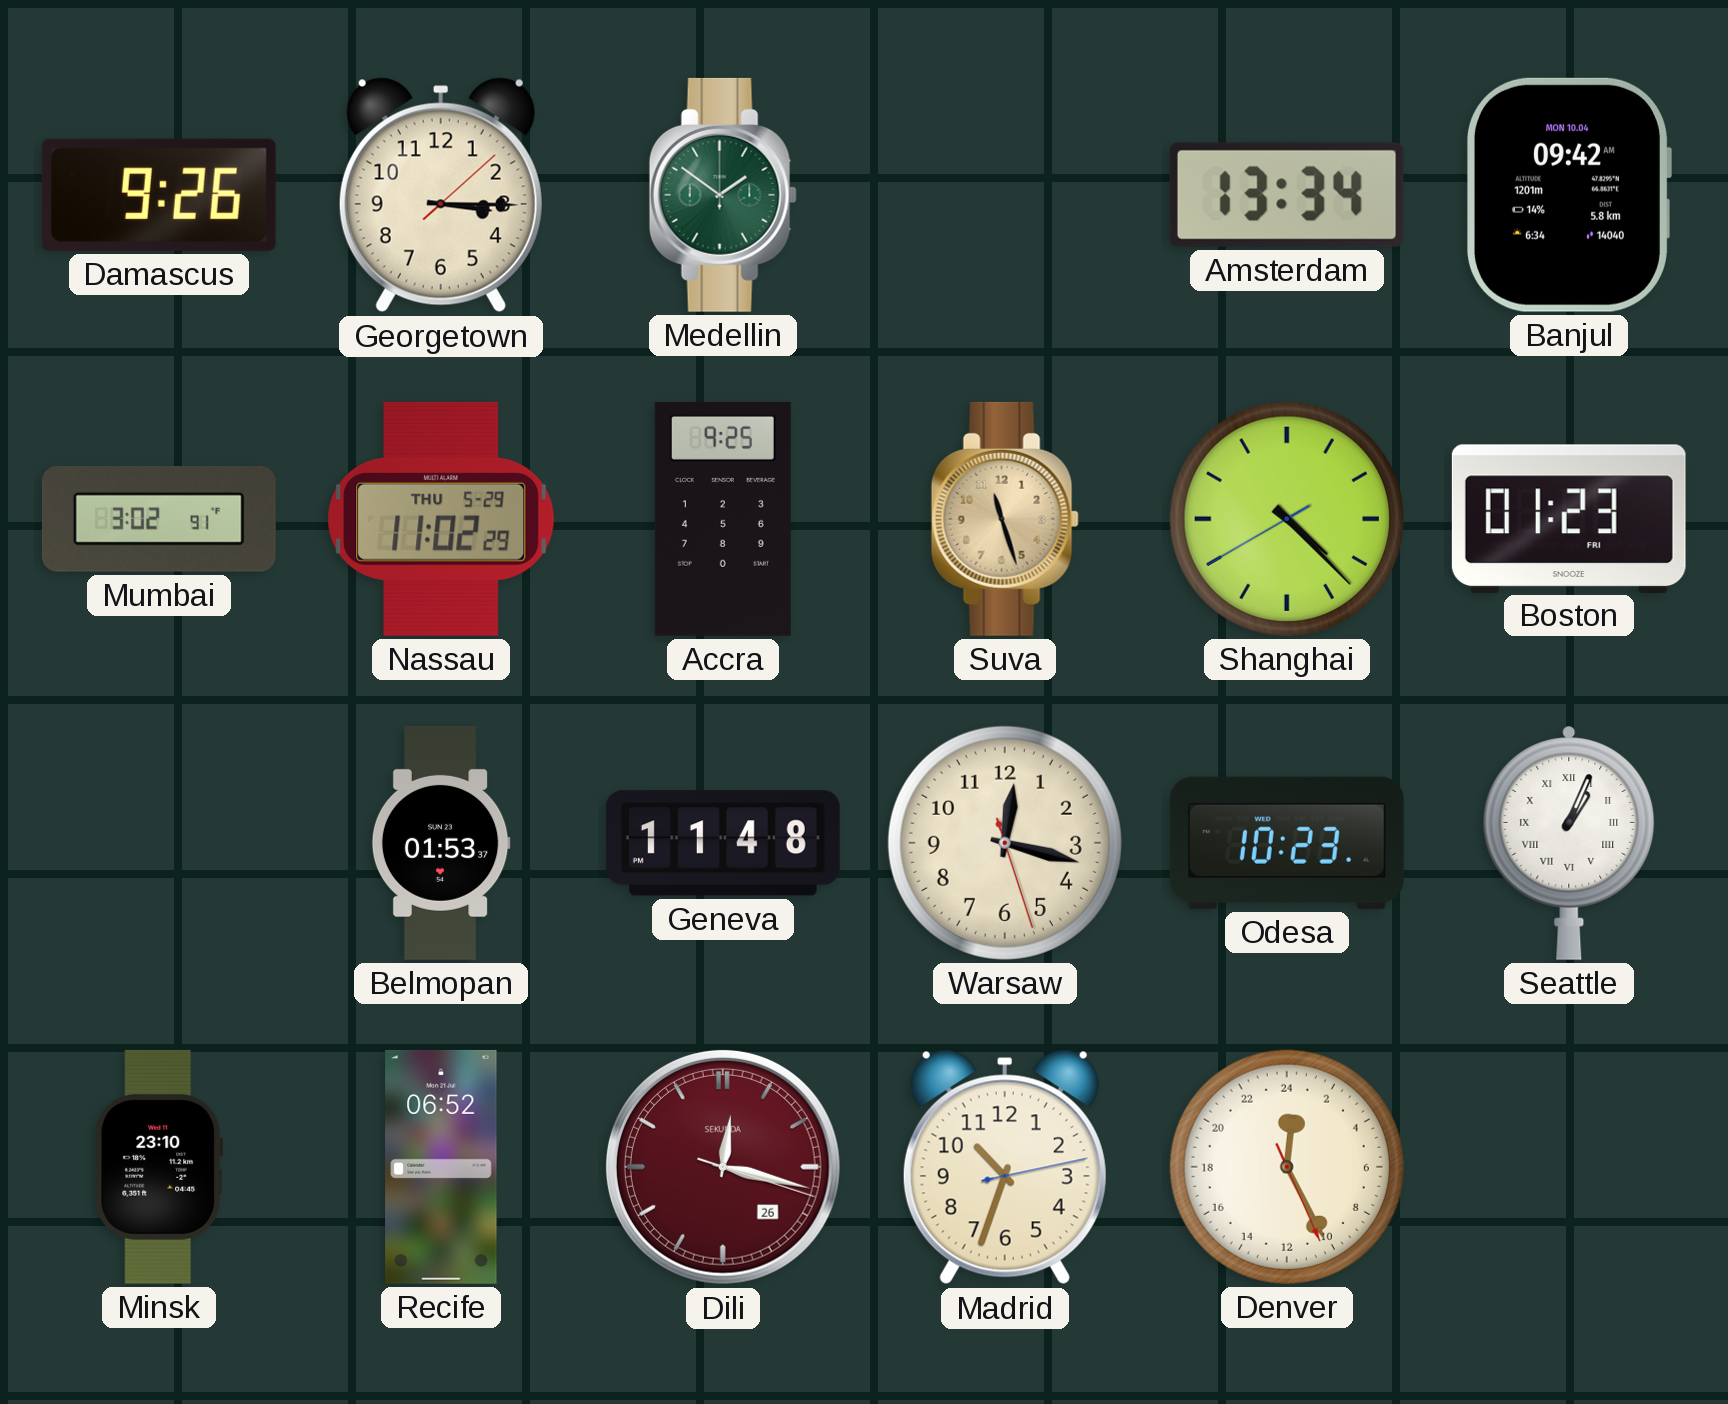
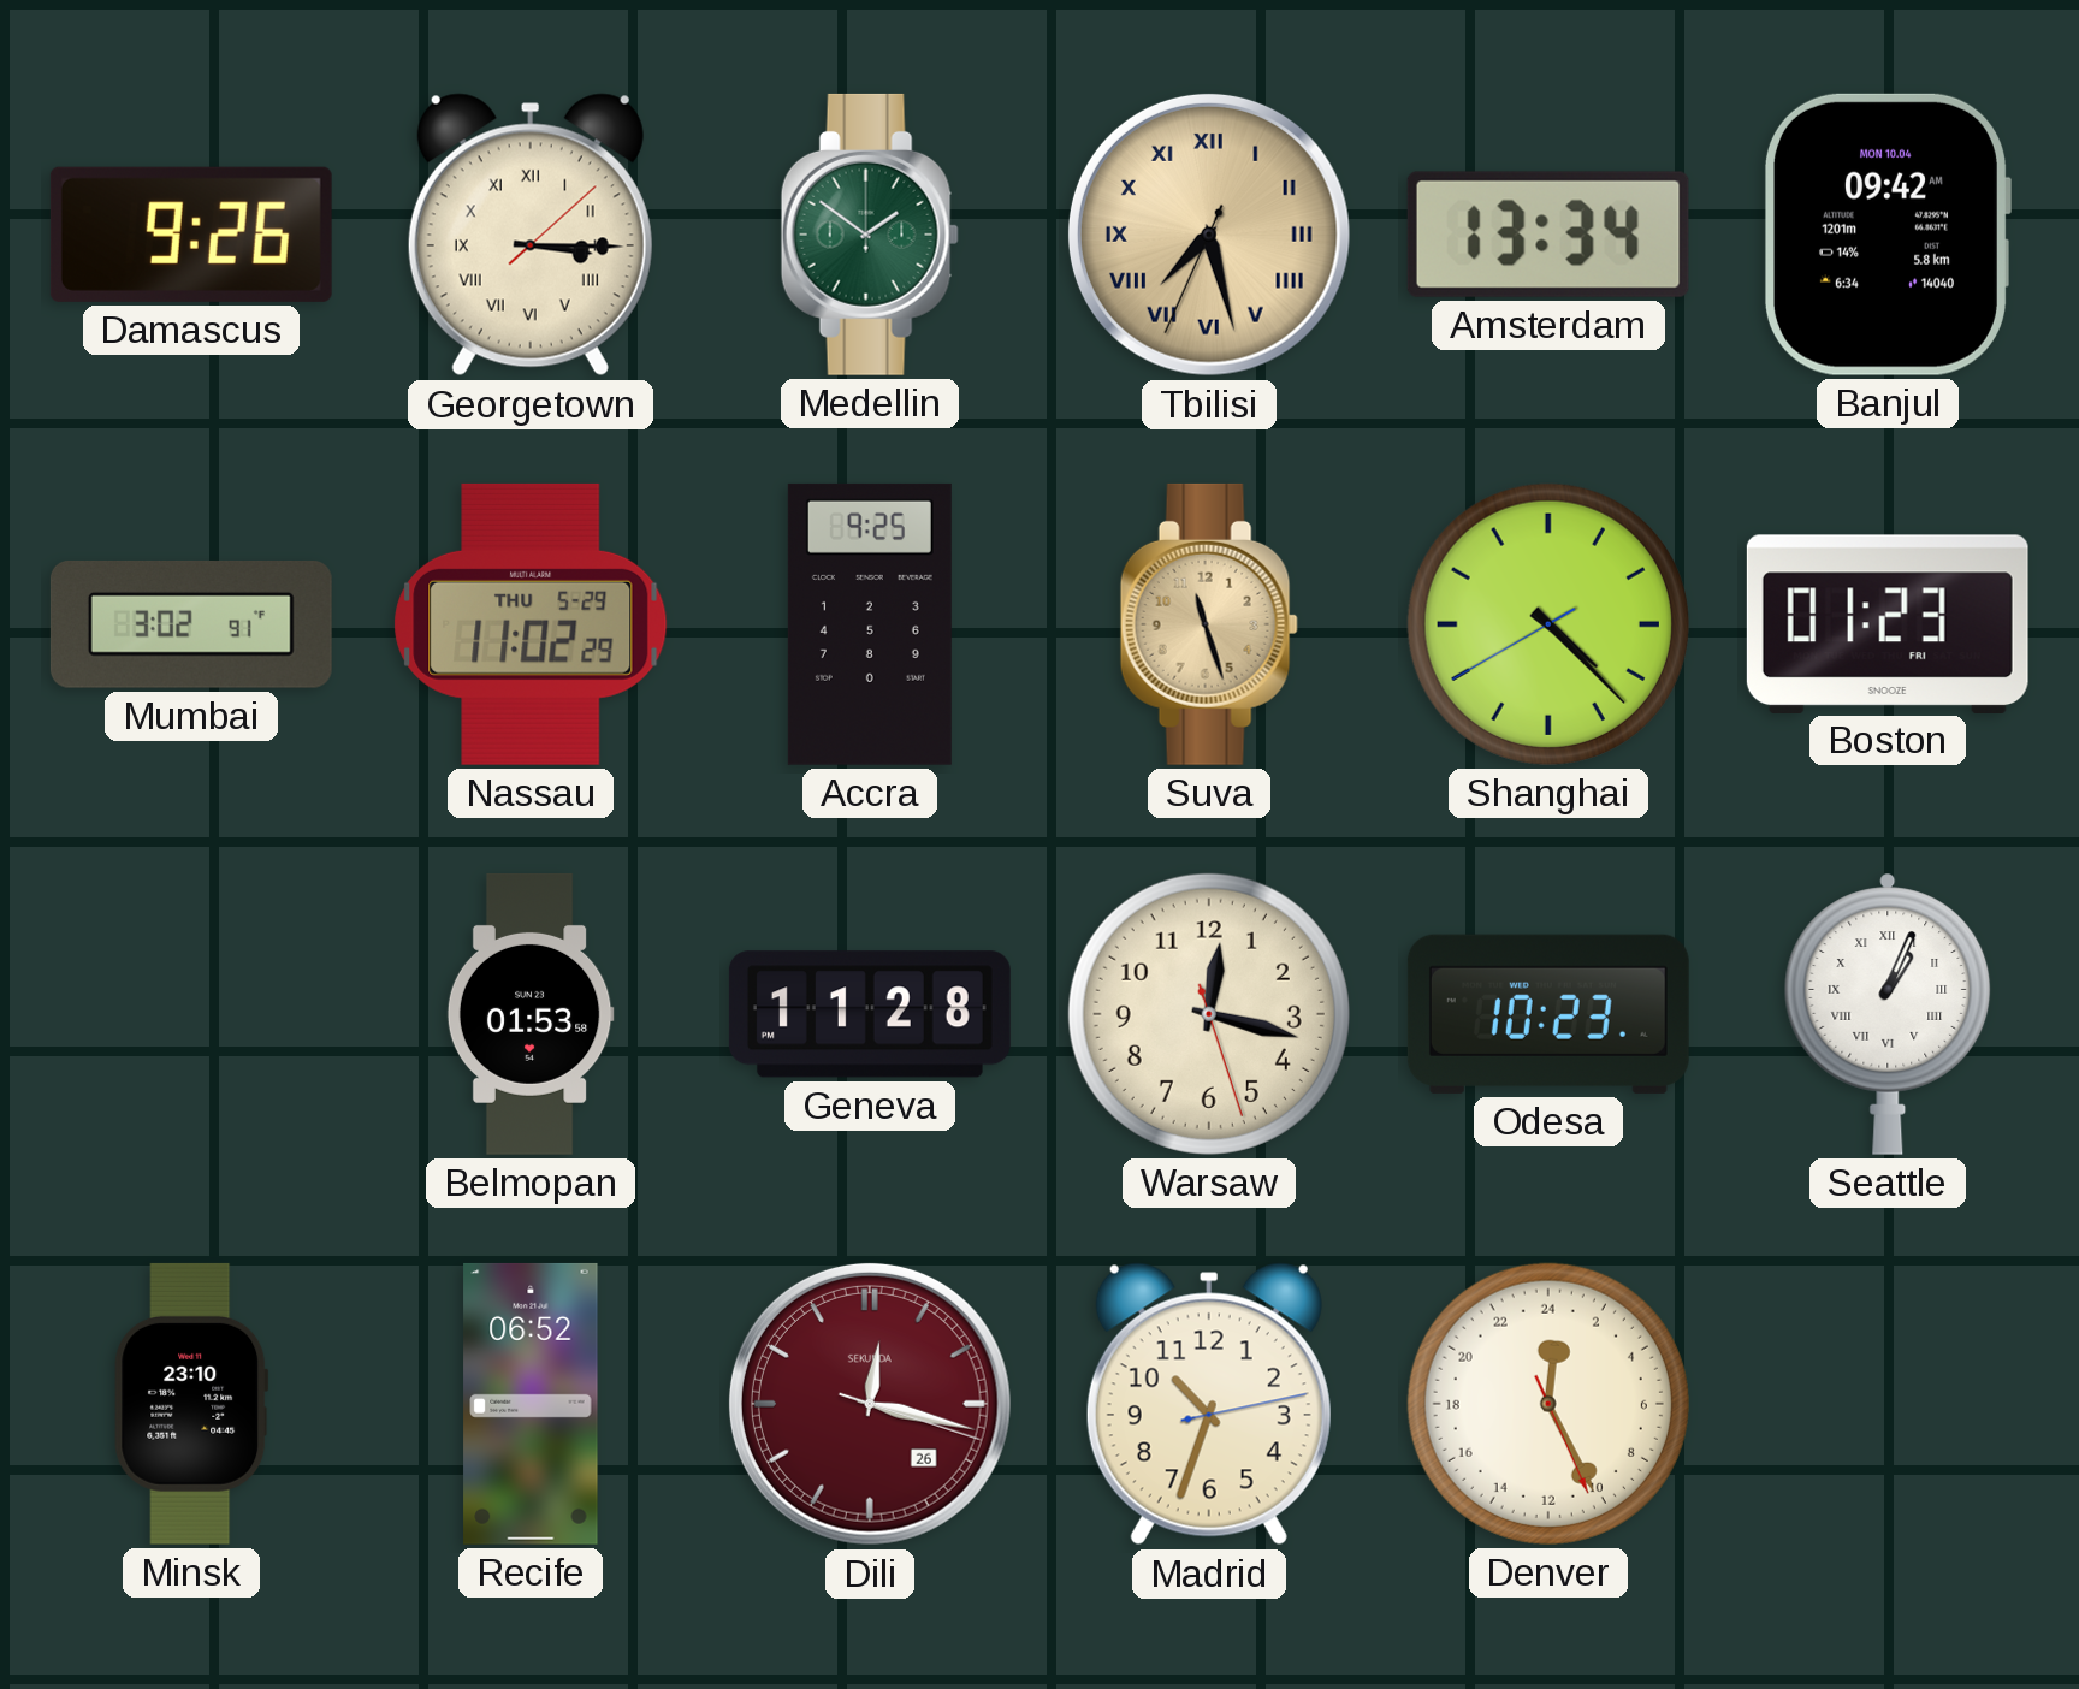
Georgetown numerals: Arabic -> Roman (531, 235)
Tbilisi: none -> 7:27 (1209, 235)
Belmopan: 01:53:37 -> 01:53:58 (531, 1014)
Geneva: 11:48 -> 11:28 (870, 1014)
